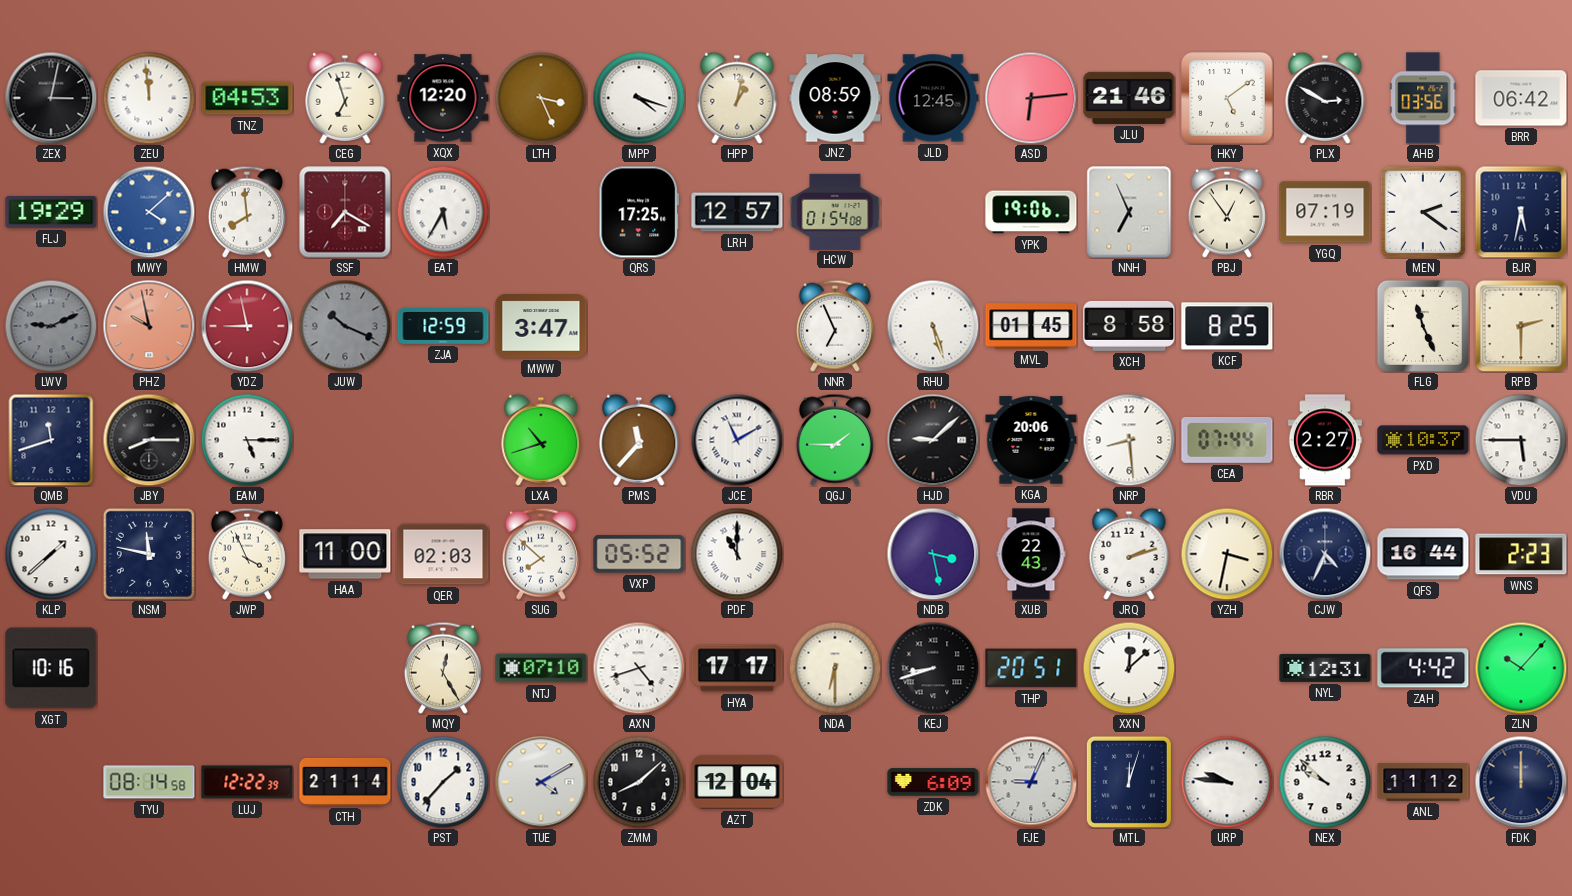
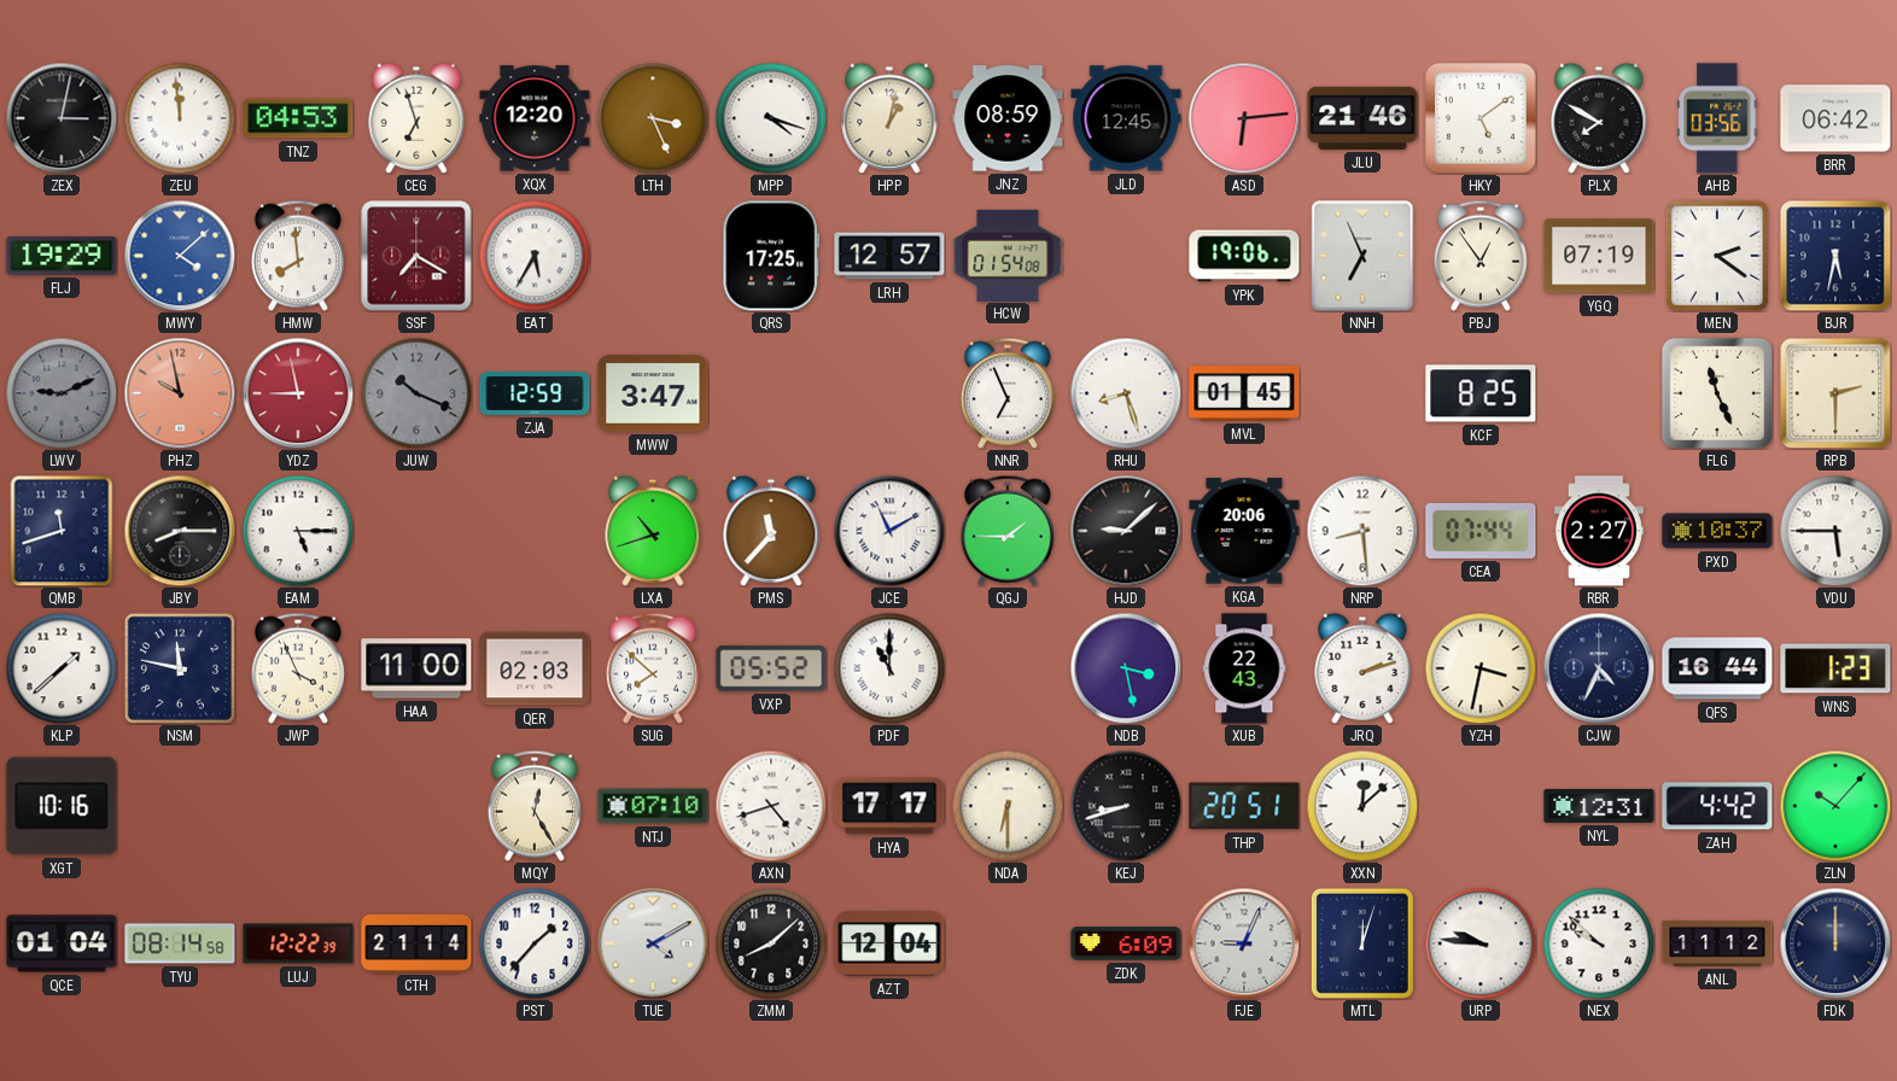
PLX: 2:50 -> 7:50 (1599, 118)
RHU: 5:27 -> 8:27 (1126, 393)
XCH: 8:58 -> none (1129, 326)
WNS: 2:23 -> 1:23 (1835, 668)
QCE: none -> 01:04 (62, 943)
